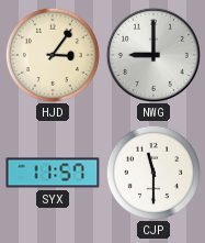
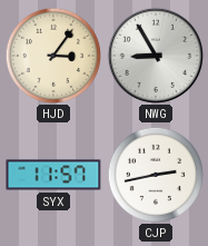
NWG: 9:00 -> 8:55 (156, 56)
CJP: 11:30 -> 2:43 (156, 175)
